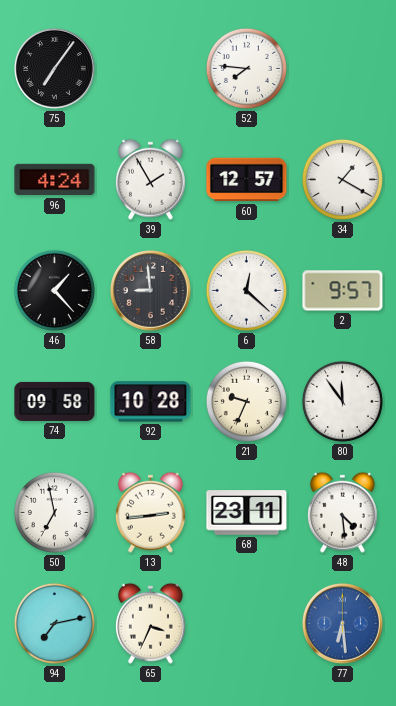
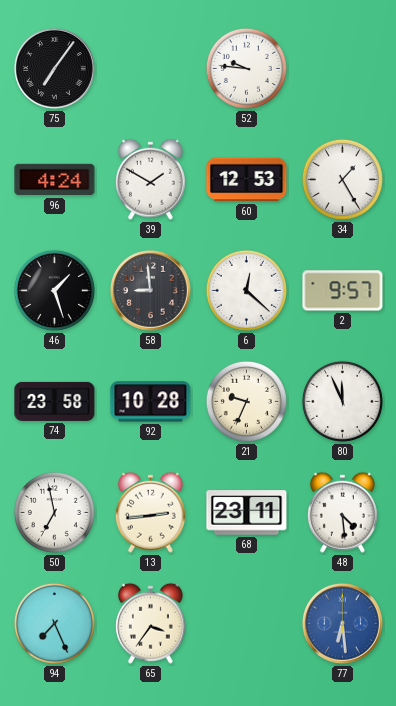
52: 7:46 -> 9:46 (246, 68)
39: 1:55 -> 1:50 (150, 179)
60: 12:57 -> 12:53 (247, 180)
34: 1:20 -> 1:25 (342, 179)
46: 1:23 -> 1:27 (54, 290)
74: 09:58 -> 23:58 (55, 401)
80: 11:54 -> 11:56 (342, 401)
94: 7:13 -> 7:26 (54, 623)
65: 3:34 -> 3:36 (150, 623)
